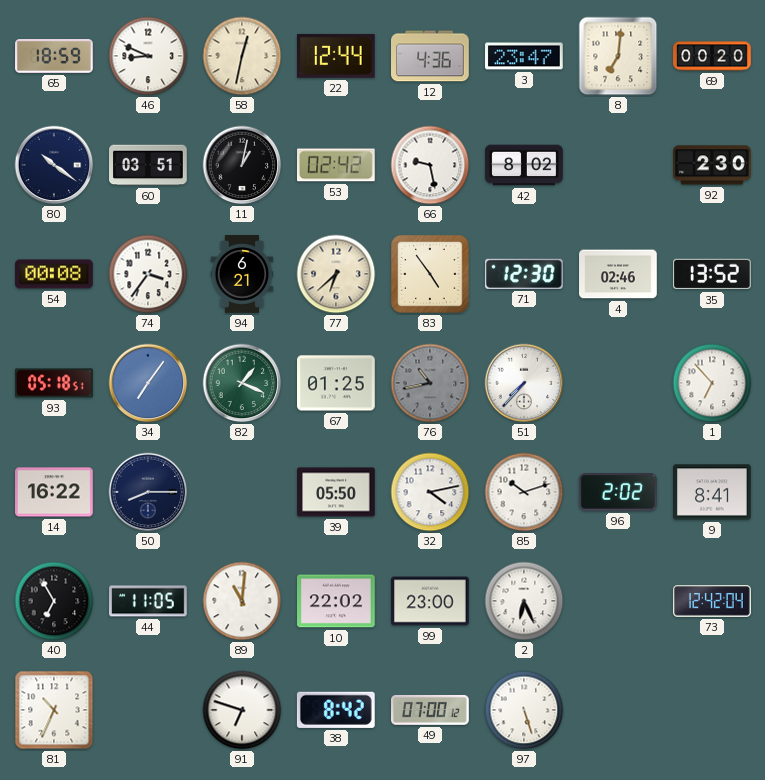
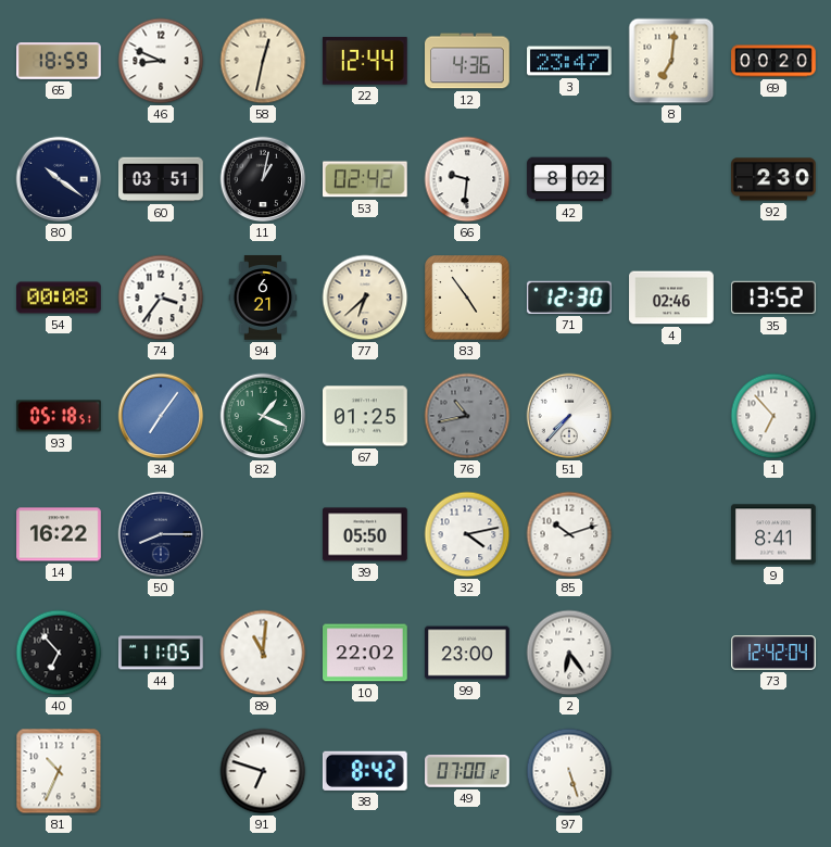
66: 9:28 -> 9:31 (467, 179)
96: 2:02 -> none (619, 493)
40: 6:55 -> 6:53 (59, 653)
2: 6:26 -> 6:24 (569, 653)
